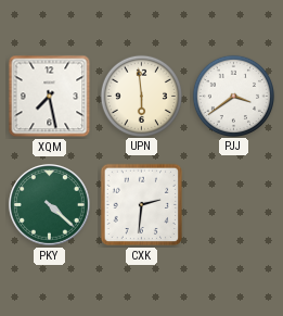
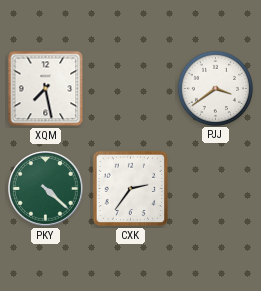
UPN: 5:59 -> none (141, 96)
CXK: 2:31 -> 2:36 (131, 189)
